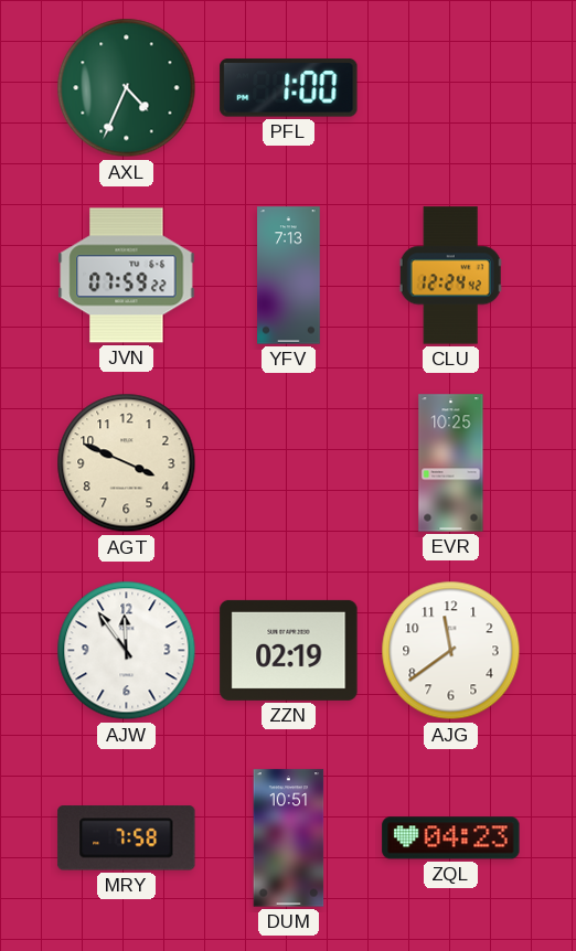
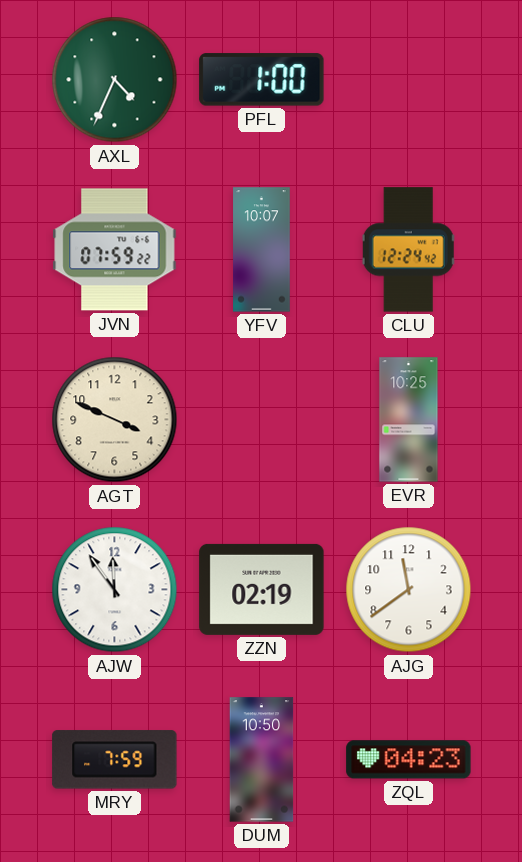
YFV: 7:13 -> 10:07 (262, 250)
MRY: 7:58 -> 7:59 (115, 760)
DUM: 10:51 -> 10:50 (262, 760)
